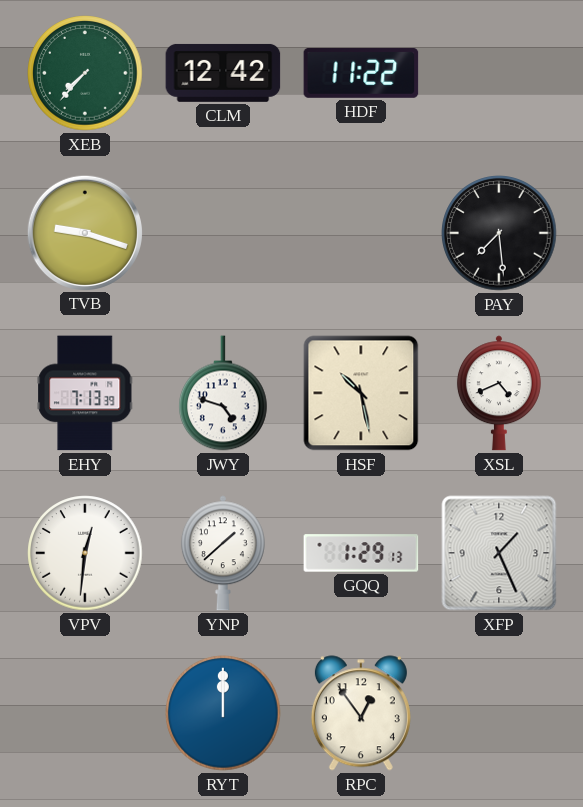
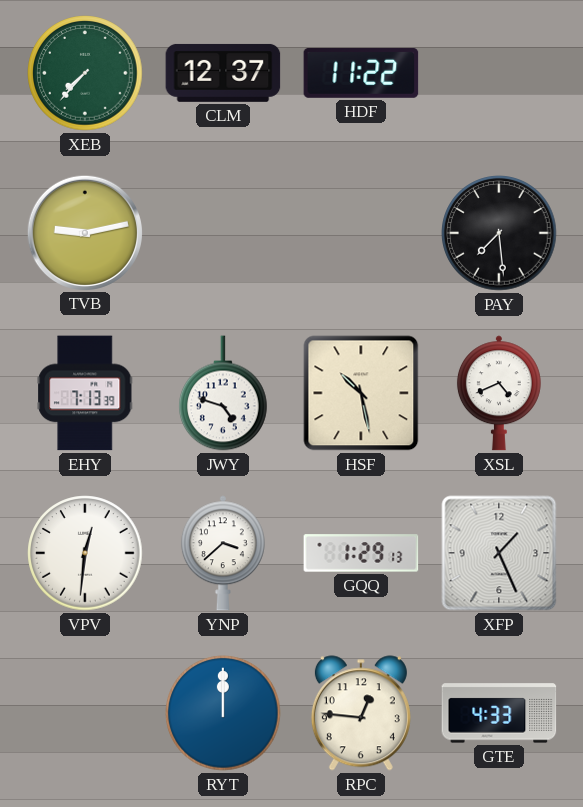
CLM: 12:42 -> 12:37 (223, 73)
TVB: 9:18 -> 9:13 (84, 232)
YNP: 1:38 -> 3:38 (223, 553)
RPC: 12:54 -> 12:46 (361, 713)
GTE: none -> 4:33 (499, 713)
